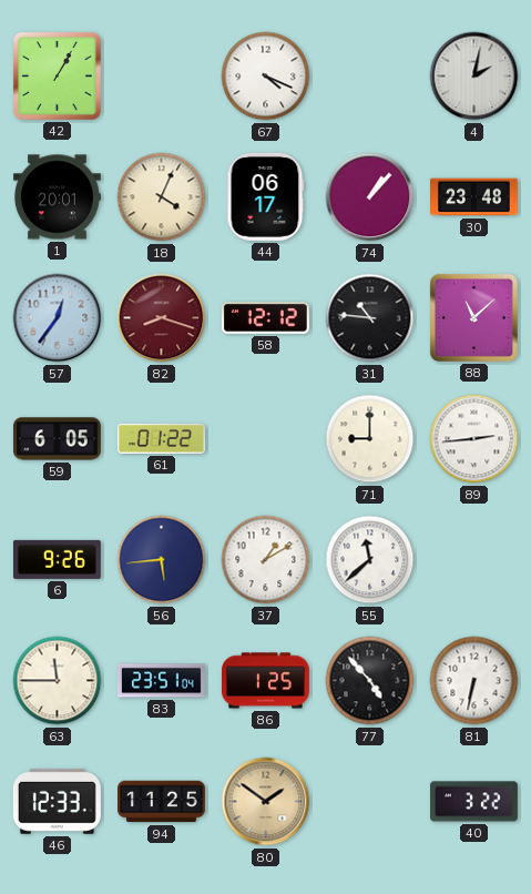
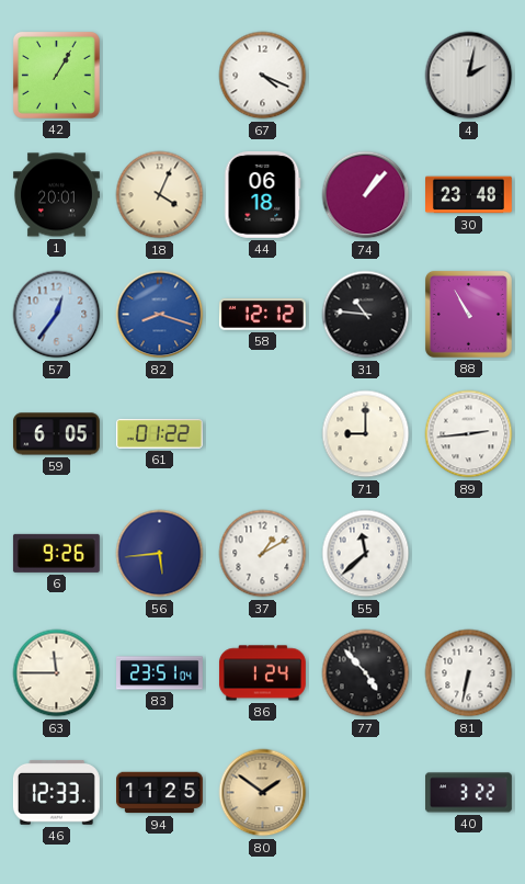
44: 06:17 -> 06:18 (263, 194)
82 dial: burgundy -> blue (160, 315)
88: 11:08 -> 10:55 (468, 314)
86: 1:25 -> 1:24 (262, 673)
